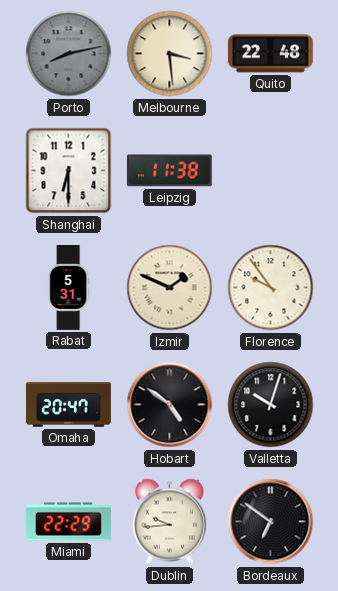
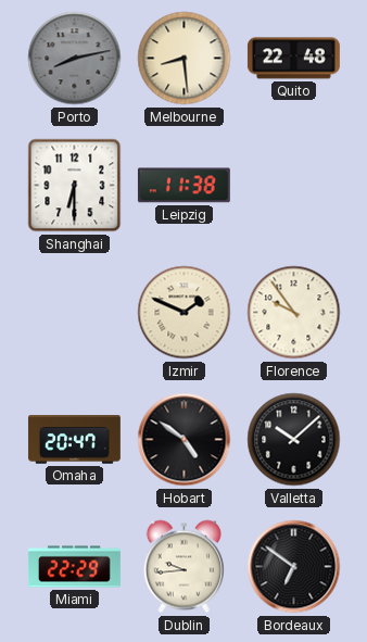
Melbourne: 3:29 -> 8:29 (185, 59)
Rabat: 5:31 -> none (68, 288)
Valletta: 10:03 -> 10:08 (294, 440)
